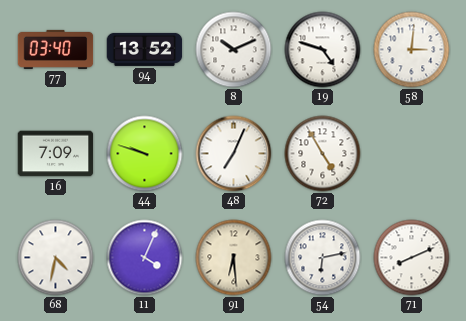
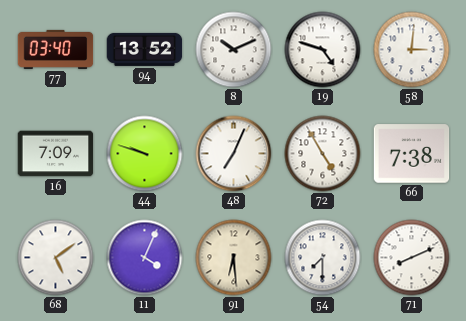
66: none -> 7:38 (412, 154)
68: 4:32 -> 5:09 (56, 258)
54: 6:13 -> 7:30 (323, 258)
